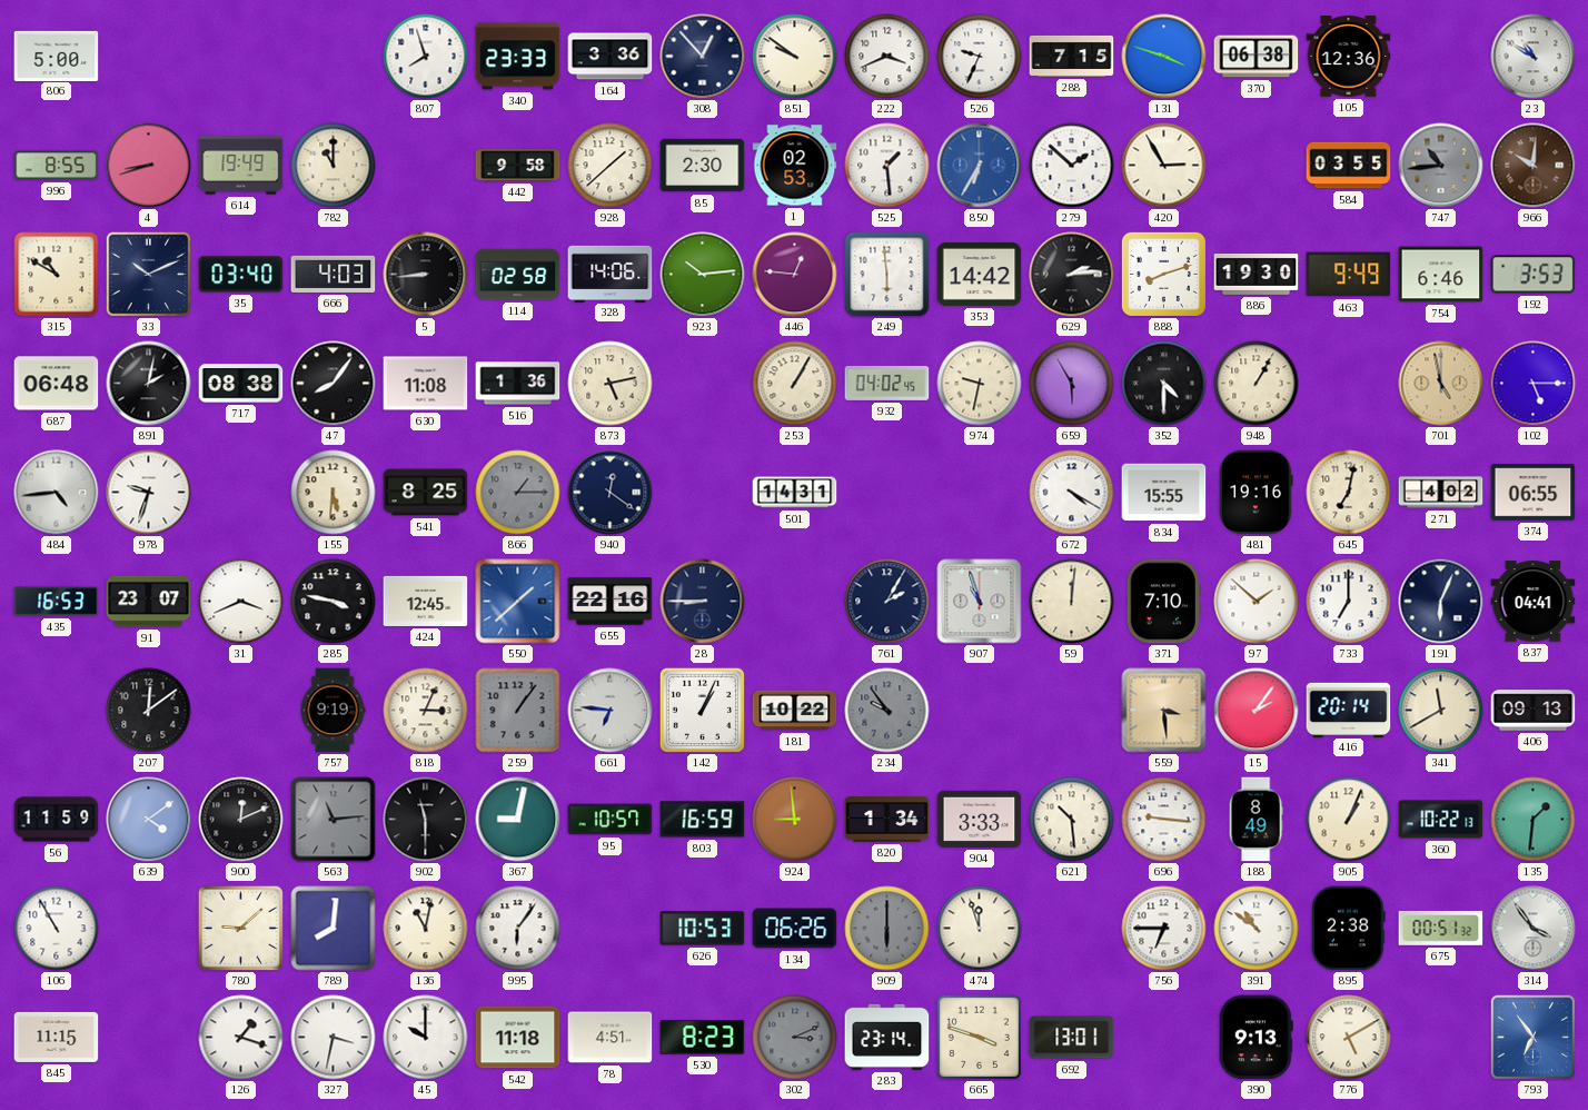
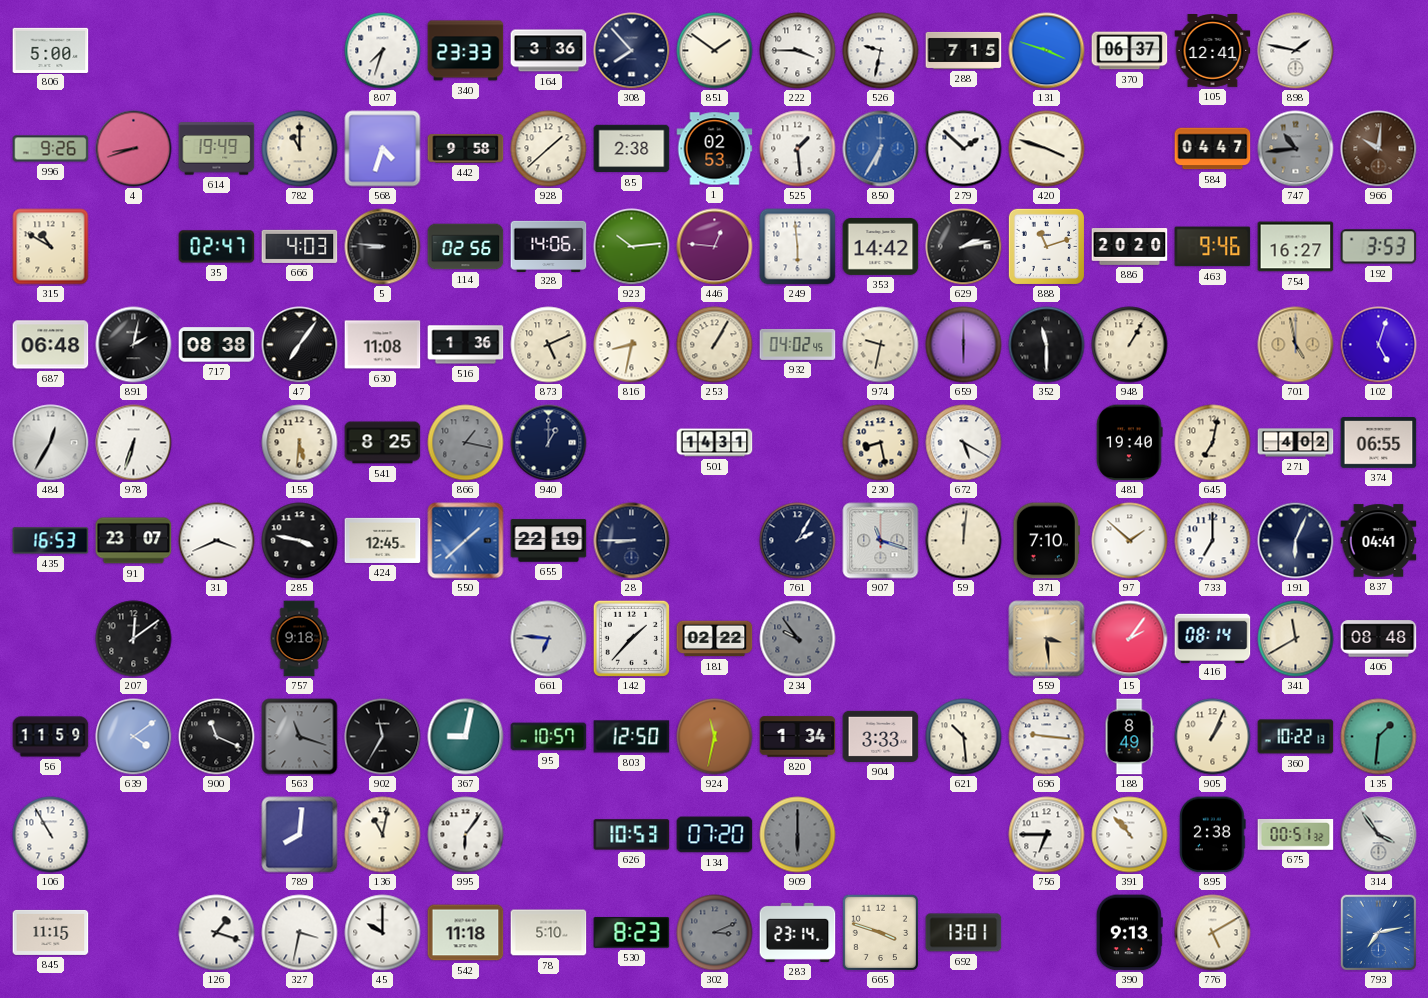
807: 7:57 -> 7:33 (383, 51)
308: 12:53 -> 7:53 (632, 51)
851: 9:51 -> 1:51 (715, 51)
222: 3:41 -> 3:45 (798, 51)
526: 9:34 -> 9:32 (881, 51)
370: 06:38 -> 06:37 (1130, 51)
105: 12:36 -> 12:41 (1213, 51)
898: none -> 1:47 (1296, 51)
23: 10:50 -> none (1534, 57)
996: 8:55 -> 9:26 (51, 149)
568: none -> 4:33 (383, 149)
85: 2:30 -> 2:38 (632, 149)
420: 2:55 -> 3:48 (1047, 149)
584: 03:55 -> 04:47 (1213, 149)
33: 10:11 -> none (148, 274)
35: 03:40 -> 02:47 (217, 247)
5: 8:44 -> 8:46 (383, 247)
114: 02:58 -> 02:56 (466, 247)
629: 2:14 -> 2:13 (964, 247)
888: 8:12 -> 11:12 (1046, 246)
886: 19:30 -> 20:20 (1130, 247)
463: 9:49 -> 9:46 (1213, 247)
754: 6:46 -> 16:27 (1296, 247)
47: 8:06 -> 7:06 (300, 345)
873: 5:13 -> 5:11 (549, 345)
816: none -> 8:32 (632, 345)
659: 5:55 -> 6:00 (964, 345)
352: 4:30 -> 11:30 (1047, 345)
102: 5:15 -> 5:03 (1379, 345)
484: 4:44 -> 12:35 (51, 443)
978: 9:33 -> 6:33 (134, 443)
866: 1:15 -> 1:17 (466, 443)
940: 12:21 -> 1:00 (549, 443)
230: none -> 8:28 (881, 443)
672: 4:20 -> 5:20 (964, 443)
834: 15:55 -> none (1164, 493)
481: 19:16 -> 19:40 (1130, 443)
655: 22:16 -> 22:19 (549, 541)
907: 10:57 -> 11:18 (881, 541)
757: 9:19 -> 9:18 (299, 639)
818: 3:04 -> none (426, 711)
259: 1:06 -> none (518, 711)
142: 1:04 -> 1:37 (631, 638)
181: 10:22 -> 02:22 (715, 639)
416: 20:14 -> 08:14 (1213, 638)
406: 09:13 -> 08:48 (1379, 639)
900: 12:11 -> 11:19 (217, 737)
563: 11:14 -> 11:18 (300, 737)
902: 11:30 -> 11:35 (383, 737)
803: 16:59 -> 12:50 (632, 737)
924: 8:59 -> 11:32 (715, 737)
780: 9:08 -> none (240, 928)
134: 06:26 -> 07:20 (715, 835)
474: 11:57 -> none (980, 929)
391: 10:51 -> 10:53 (1130, 835)
78: 4:51 -> 5:10 (549, 933)
793: 6:54 -> 7:13 (1378, 932)
